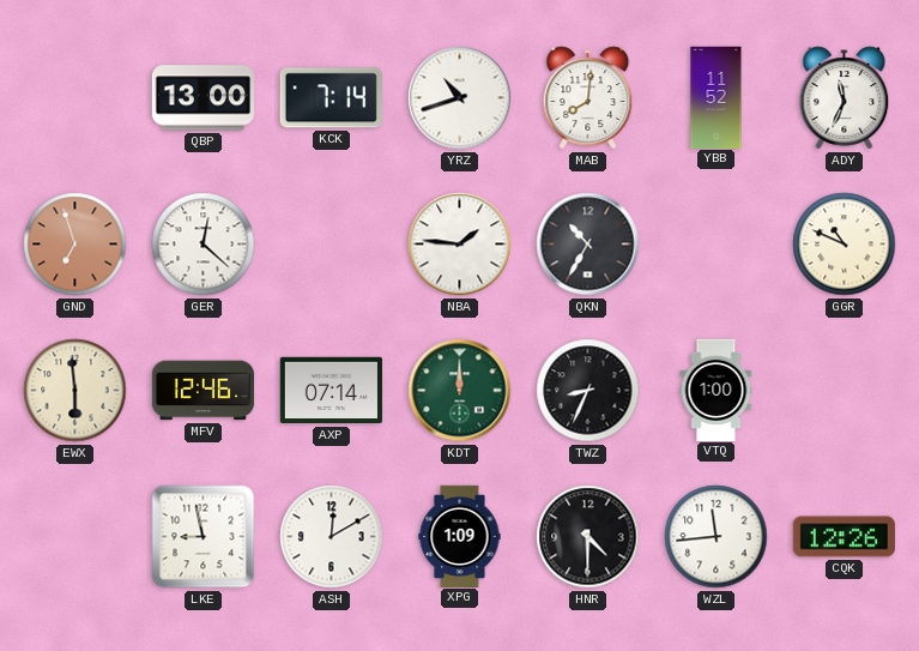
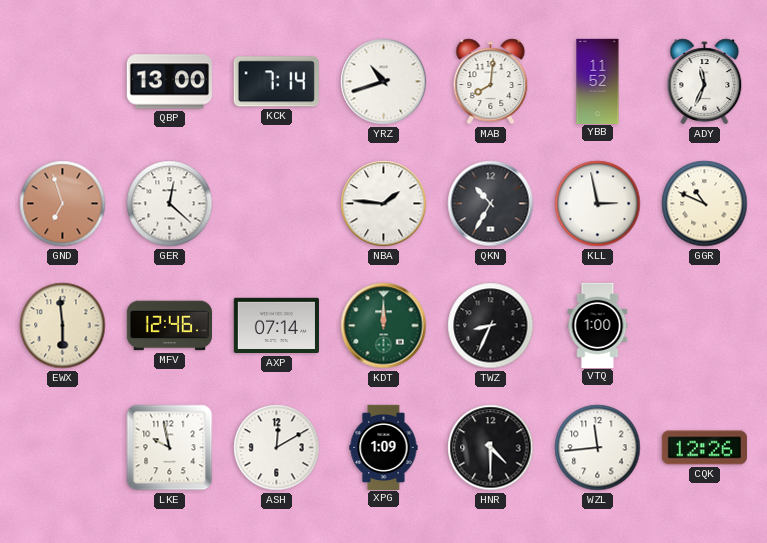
KLL: none -> 2:58 (598, 204)
LKE: 8:58 -> 9:58 (170, 448)
